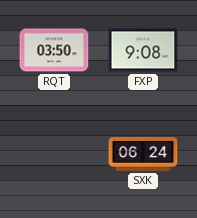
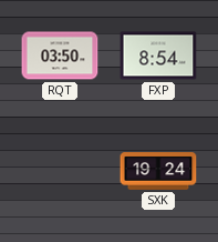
FXP: 9:08 -> 8:54 (158, 56)
SXK: 06:24 -> 19:24 (158, 171)
